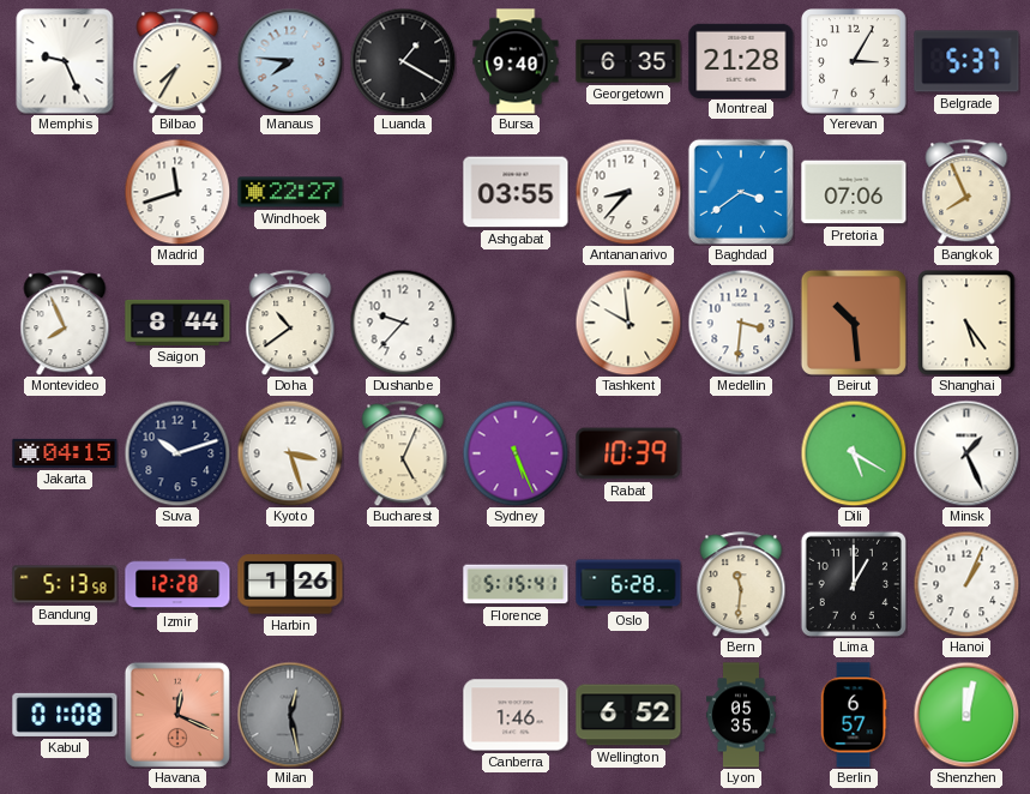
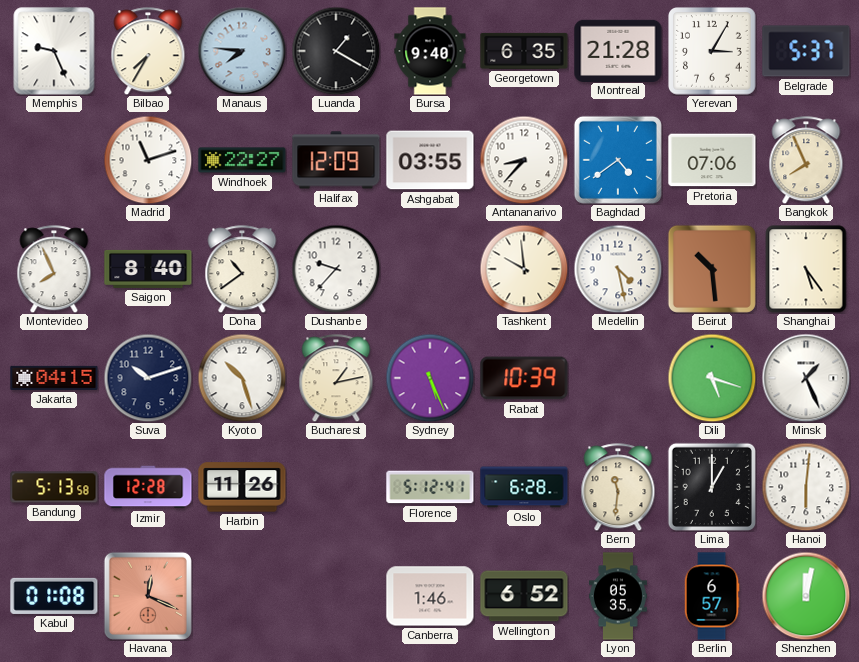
Madrid: 11:42 -> 11:12 (148, 160)
Halifax: none -> 12:09 (336, 160)
Baghdad: 3:39 -> 4:39 (618, 160)
Saigon: 8:44 -> 8:40 (148, 269)
Medellin: 3:31 -> 4:28 (618, 269)
Kyoto: 3:27 -> 10:27 (242, 378)
Bucharest: 5:04 -> 1:13 (336, 378)
Dili: 5:20 -> 5:18 (712, 378)
Harbin: 1:26 -> 11:26 (242, 487)
Florence: 5:15 -> 5:12 (430, 487)
Hanoi: 1:04 -> 6:01 (806, 487)
Milan: 12:28 -> none (290, 715)
